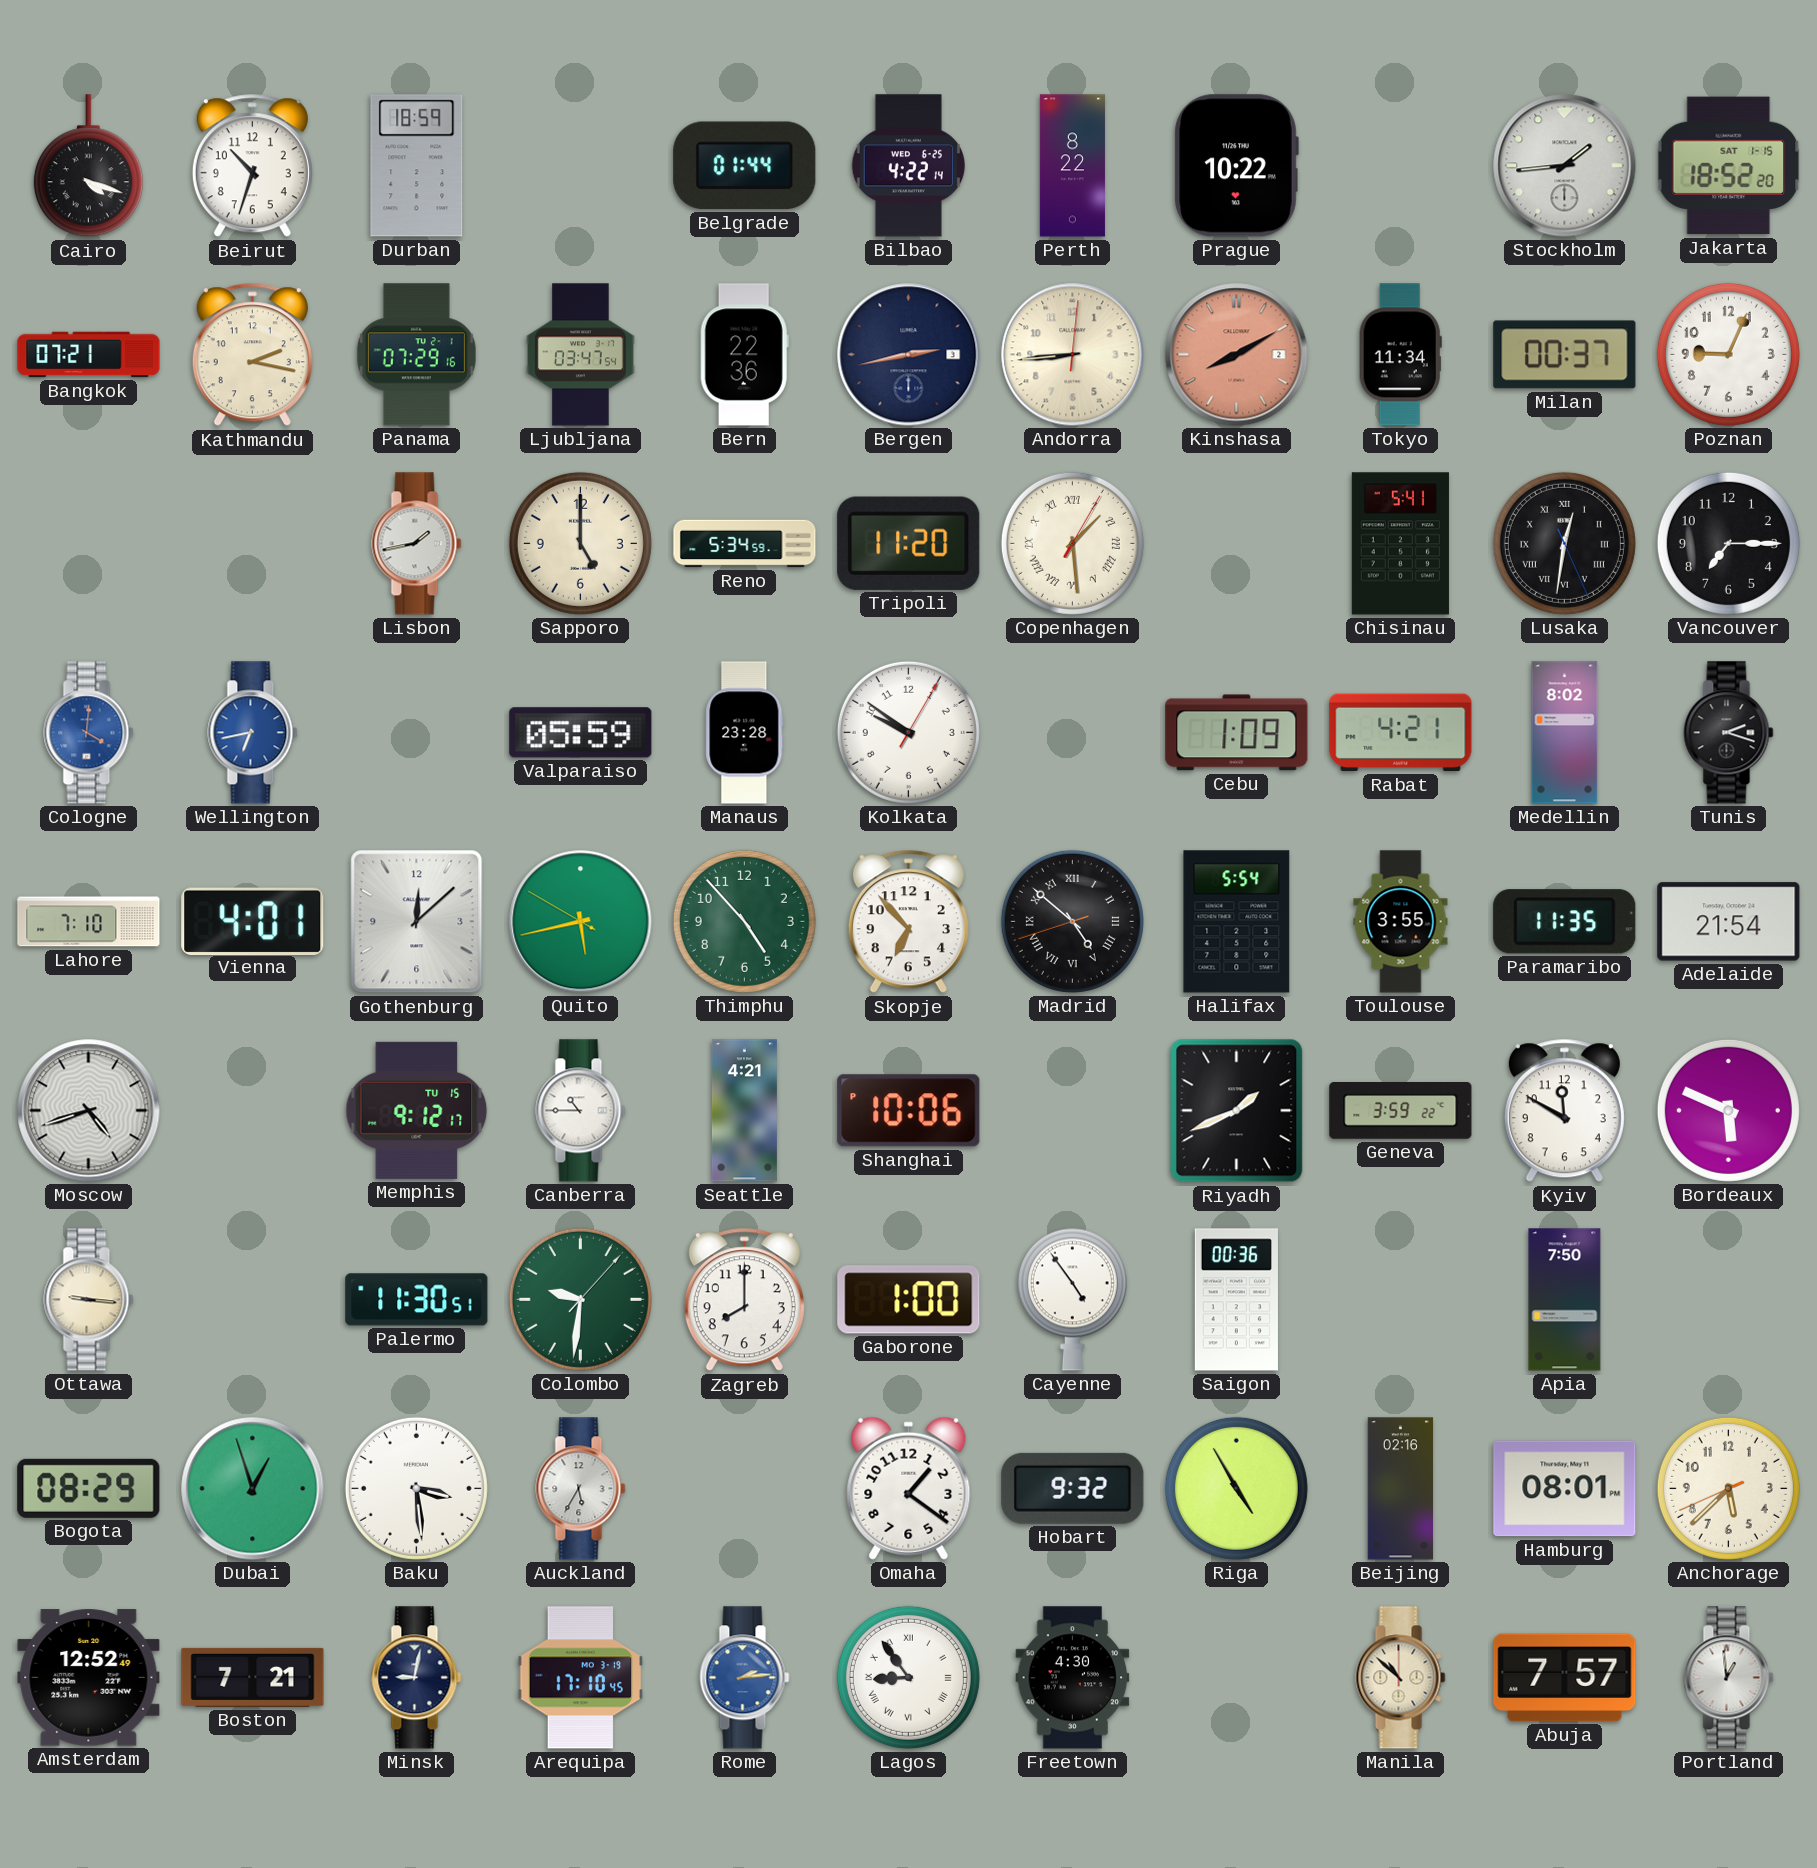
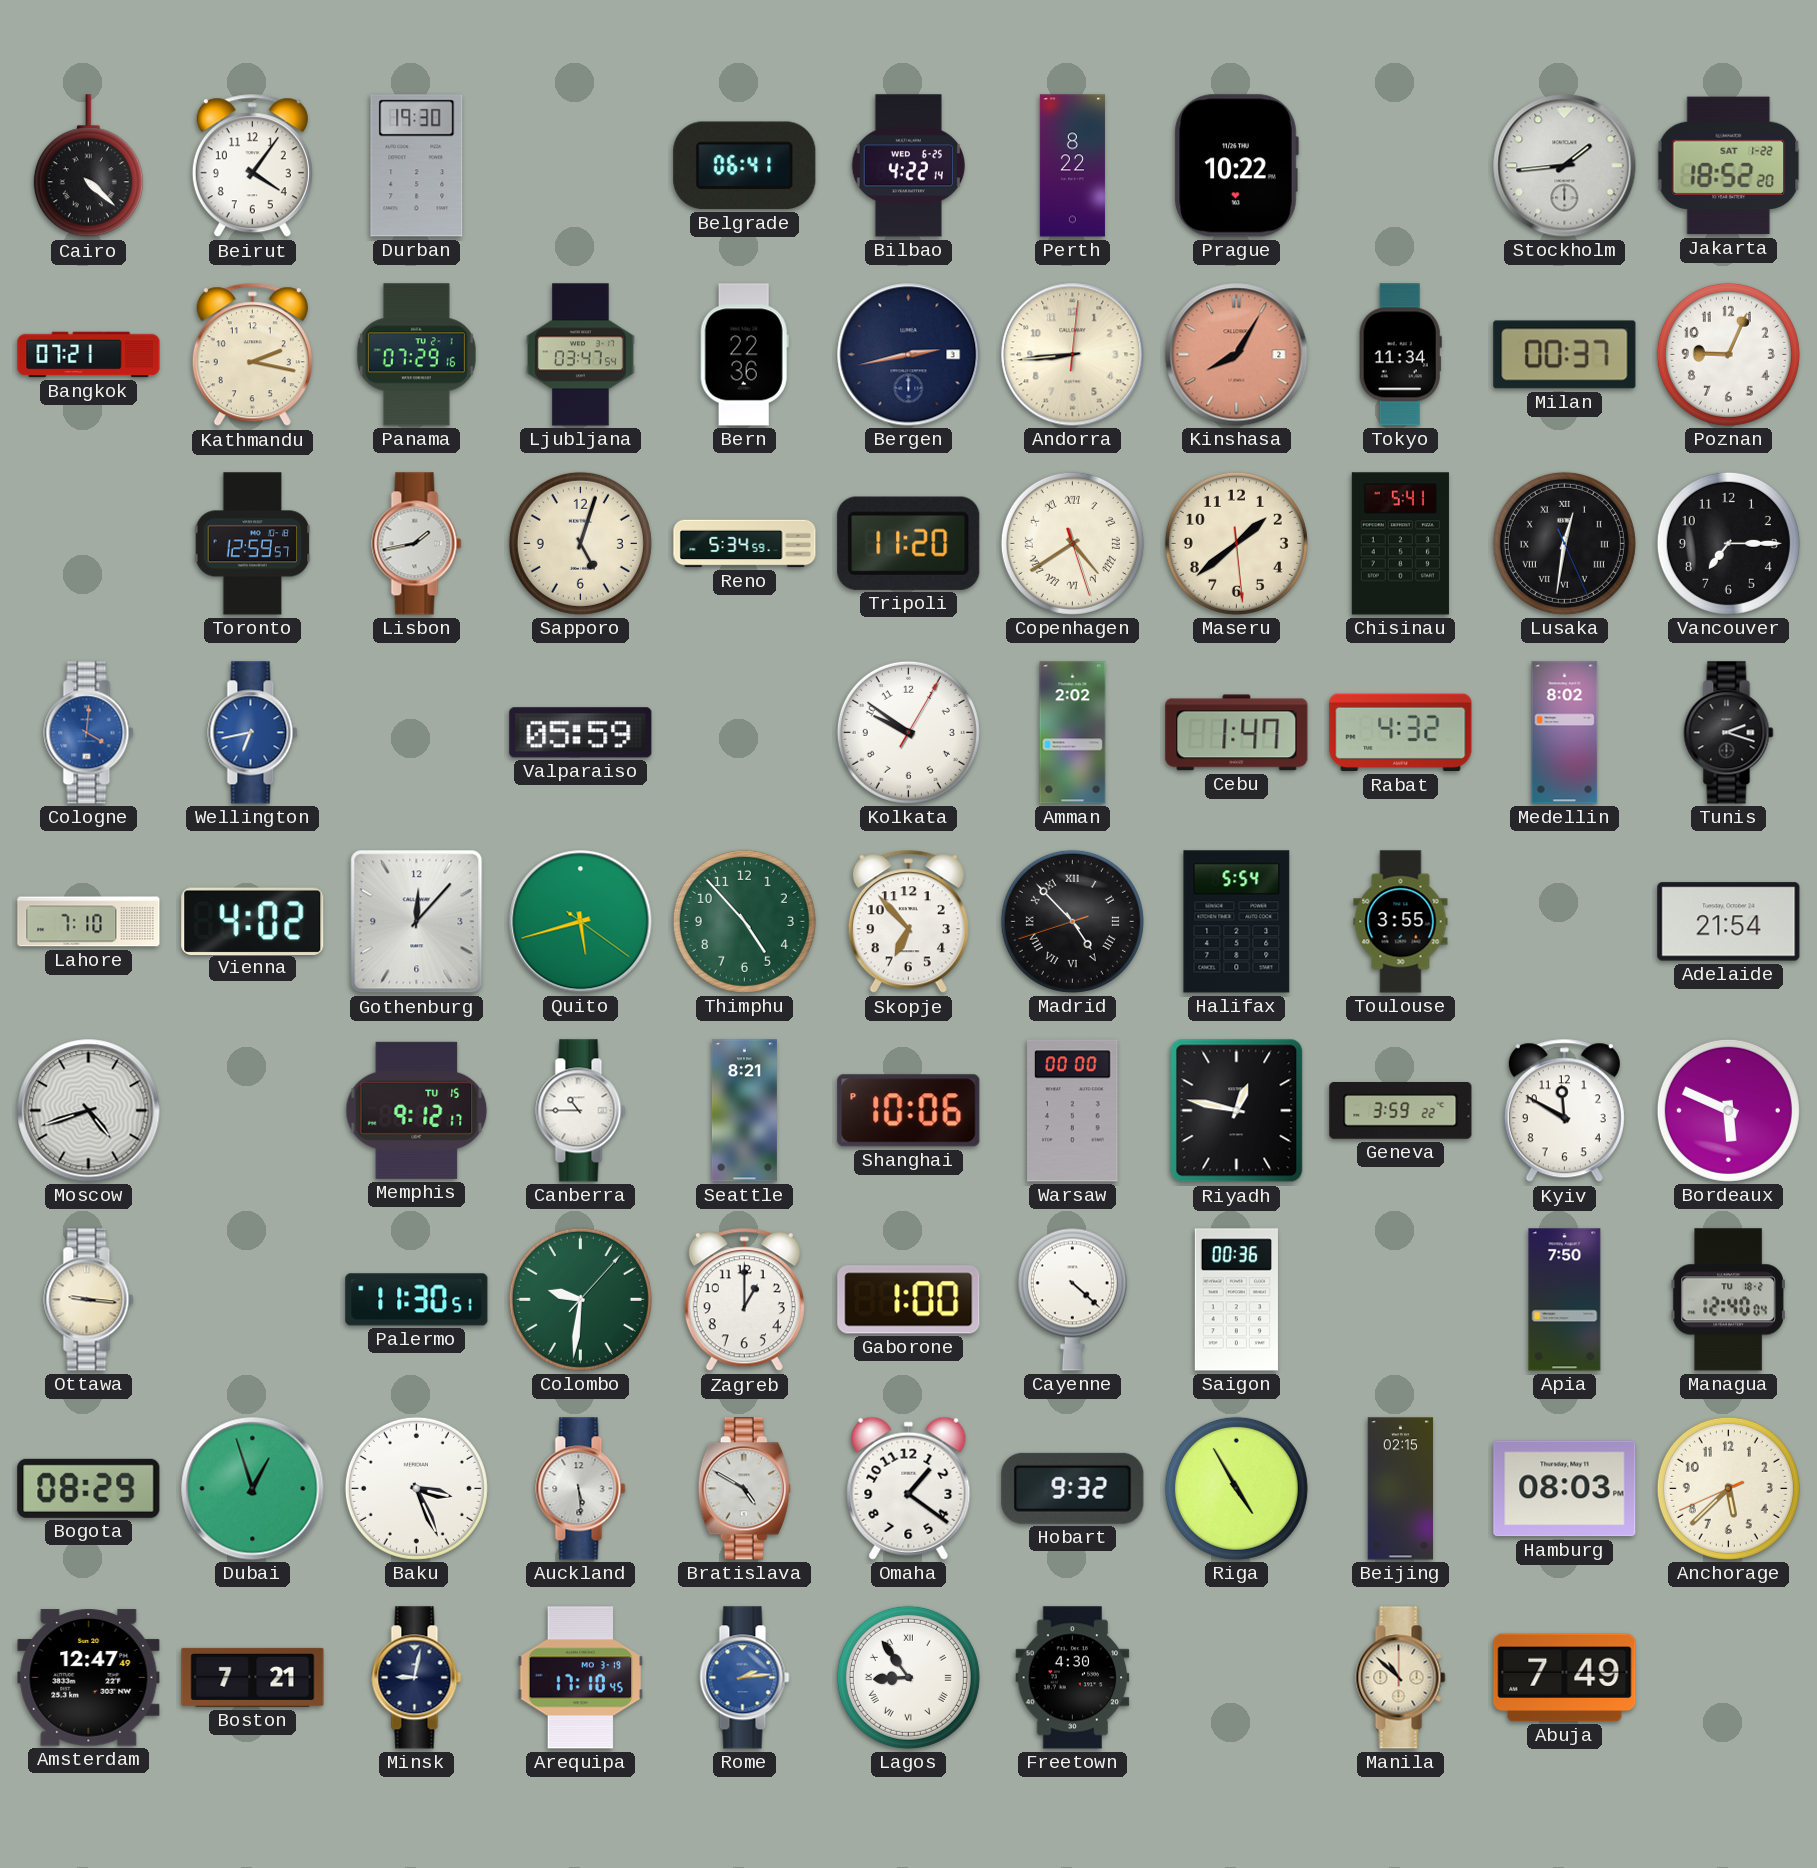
Cairo: 4:18 -> 4:22 (88, 166)
Beirut: 10:33 -> 4:06 (252, 166)
Durban: 18:59 -> 19:30 (417, 166)
Belgrade: 01:44 -> 06:41 (745, 166)
Jakarta date: SAT 1-15 -> SAT 1-22 (1729, 166)
Kinshasa: 8:10 -> 8:05 (1237, 355)
Toronto: none -> 12:59 (253, 544)
Sapporo: 5:00 -> 5:03 (580, 543)
Copenhagen: 1:29 -> 4:39 (1072, 543)
Maseru: none -> 1:38 (1236, 543)
Manaus: 23:28 -> none (745, 733)
Amman: none -> 2:02 (1073, 733)
Cebu: 1:09 -> 1:47 (1237, 733)
Rabat: 4:21 -> 4:32 (1401, 733)
Vienna: 4:01 -> 4:02 (253, 921)
Gothenburg: 12:08 -> 12:07 (417, 922)
Quito: 5:42:50 -> 5:42:21 (581, 922)
Madrid: 4:51 -> 4:52 (1072, 921)
Paramaribo: 11:35 -> none (1565, 922)
Seattle: 4:21 -> 8:21 (744, 1111)
Warsaw: none -> 00:00 (1073, 1111)
Riyadh: 1:41 -> 12:47 (1237, 1111)
Zagreb: 8:00 -> 1:00 (744, 1300)
Cayenne: 4:54 -> 4:22 (1072, 1299)
Managua: none -> 12:40 (1728, 1300)
Baku: 3:29 -> 3:26 (416, 1488)
Auckland: 5:35 -> 5:29 (581, 1489)
Bratislava: none -> 4:50 (744, 1489)
Beijing: 02:16 -> 02:15 (1401, 1489)
Hamburg: 08:01 -> 08:03 (1565, 1489)
Amsterdam: 12:52 -> 12:47 (89, 1678)
Abuja: 7:57 -> 7:49 (1565, 1678)
Portland: 12:59 -> none (1729, 1678)
